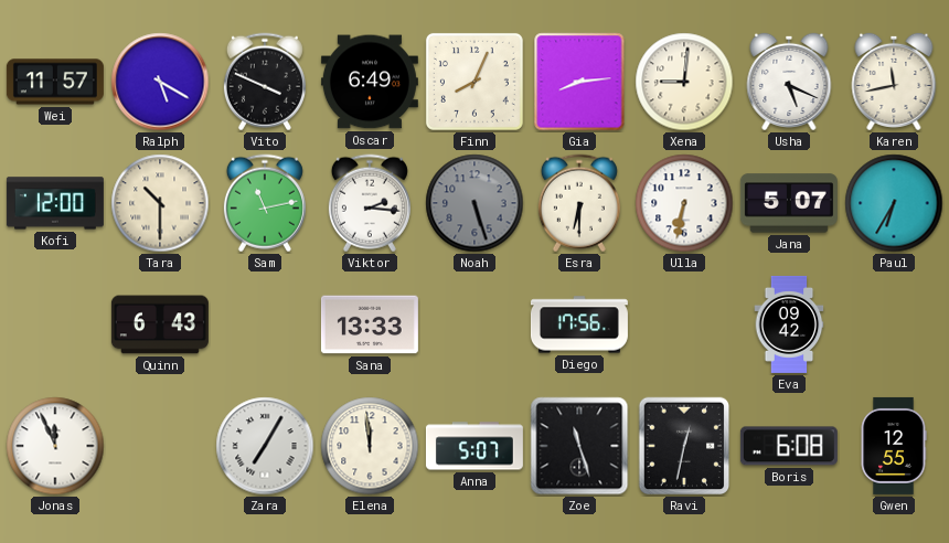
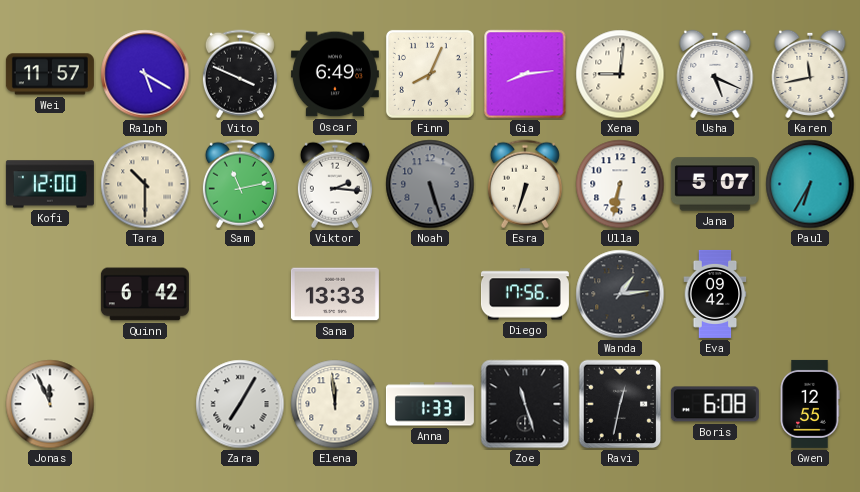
Esra: 6:30 -> 6:33 (525, 184)
Quinn: 6:43 -> 6:42 (145, 294)
Wanda: none -> 1:14 (620, 294)
Anna: 5:07 -> 1:33 (430, 404)
